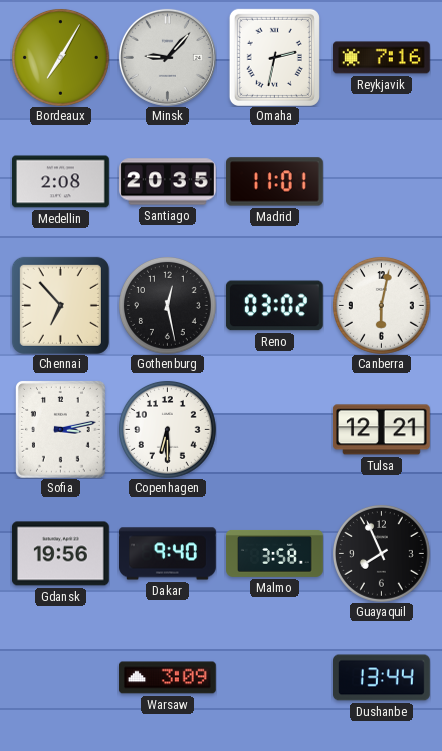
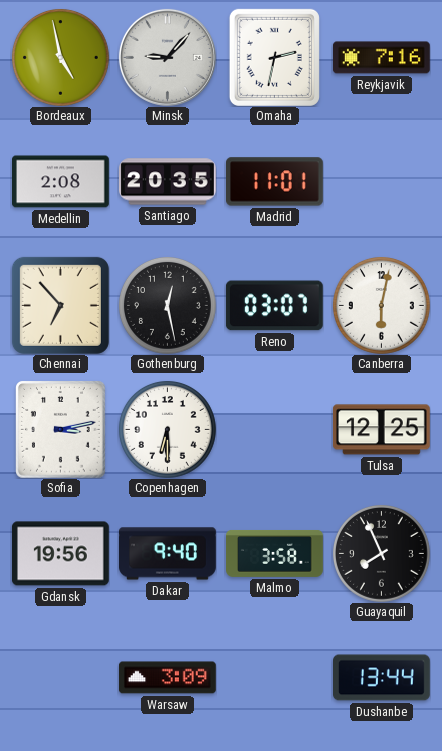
Bordeaux: 7:05 -> 4:58 (60, 57)
Reno: 03:02 -> 03:07 (274, 306)
Tulsa: 12:21 -> 12:25 (381, 430)
